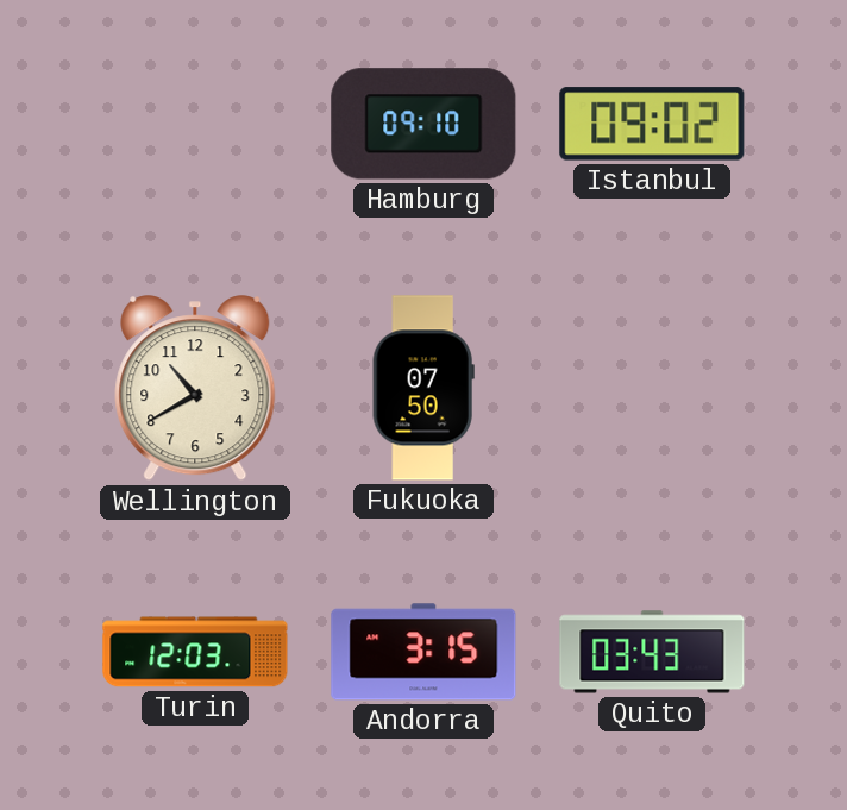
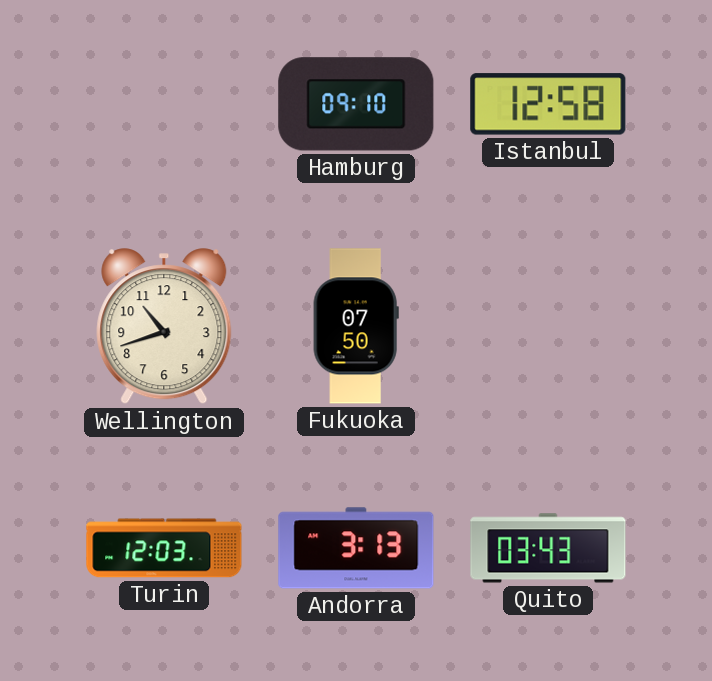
Istanbul: 09:02 -> 12:58 (548, 104)
Wellington: 10:40 -> 10:42 (164, 327)
Andorra: 3:15 -> 3:13 (356, 548)
